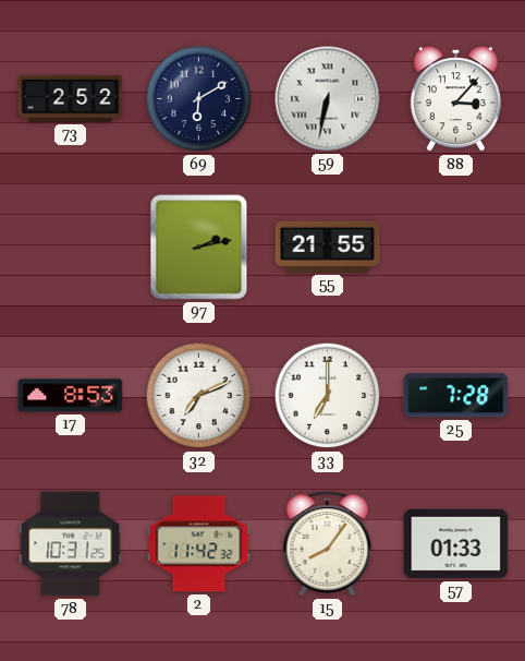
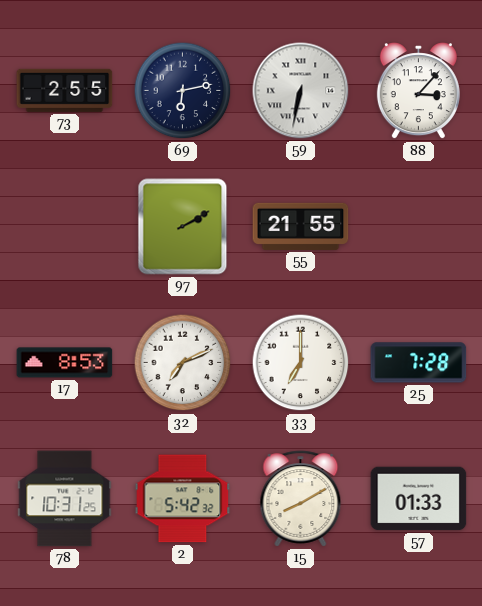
73: 2:52 -> 2:55 (65, 90)
69: 6:10 -> 6:13 (183, 91)
97: 2:13 -> 2:10 (183, 227)
2: 11:42 -> 5:42 (183, 499)
15: 8:06 -> 8:10 (301, 499)
